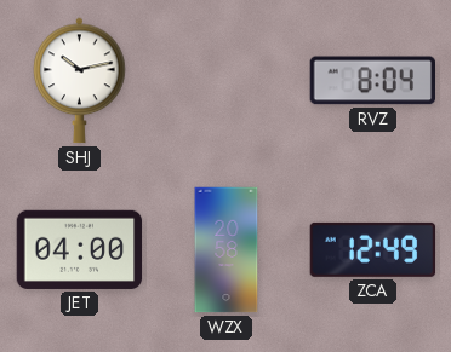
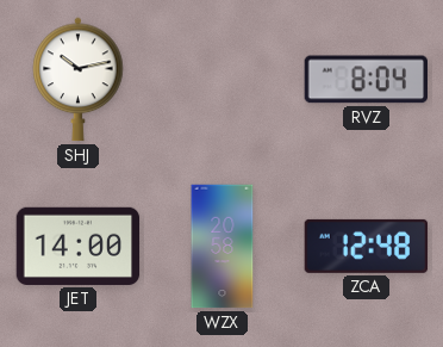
JET: 04:00 -> 14:00 (79, 246)
ZCA: 12:49 -> 12:48 (367, 246)
